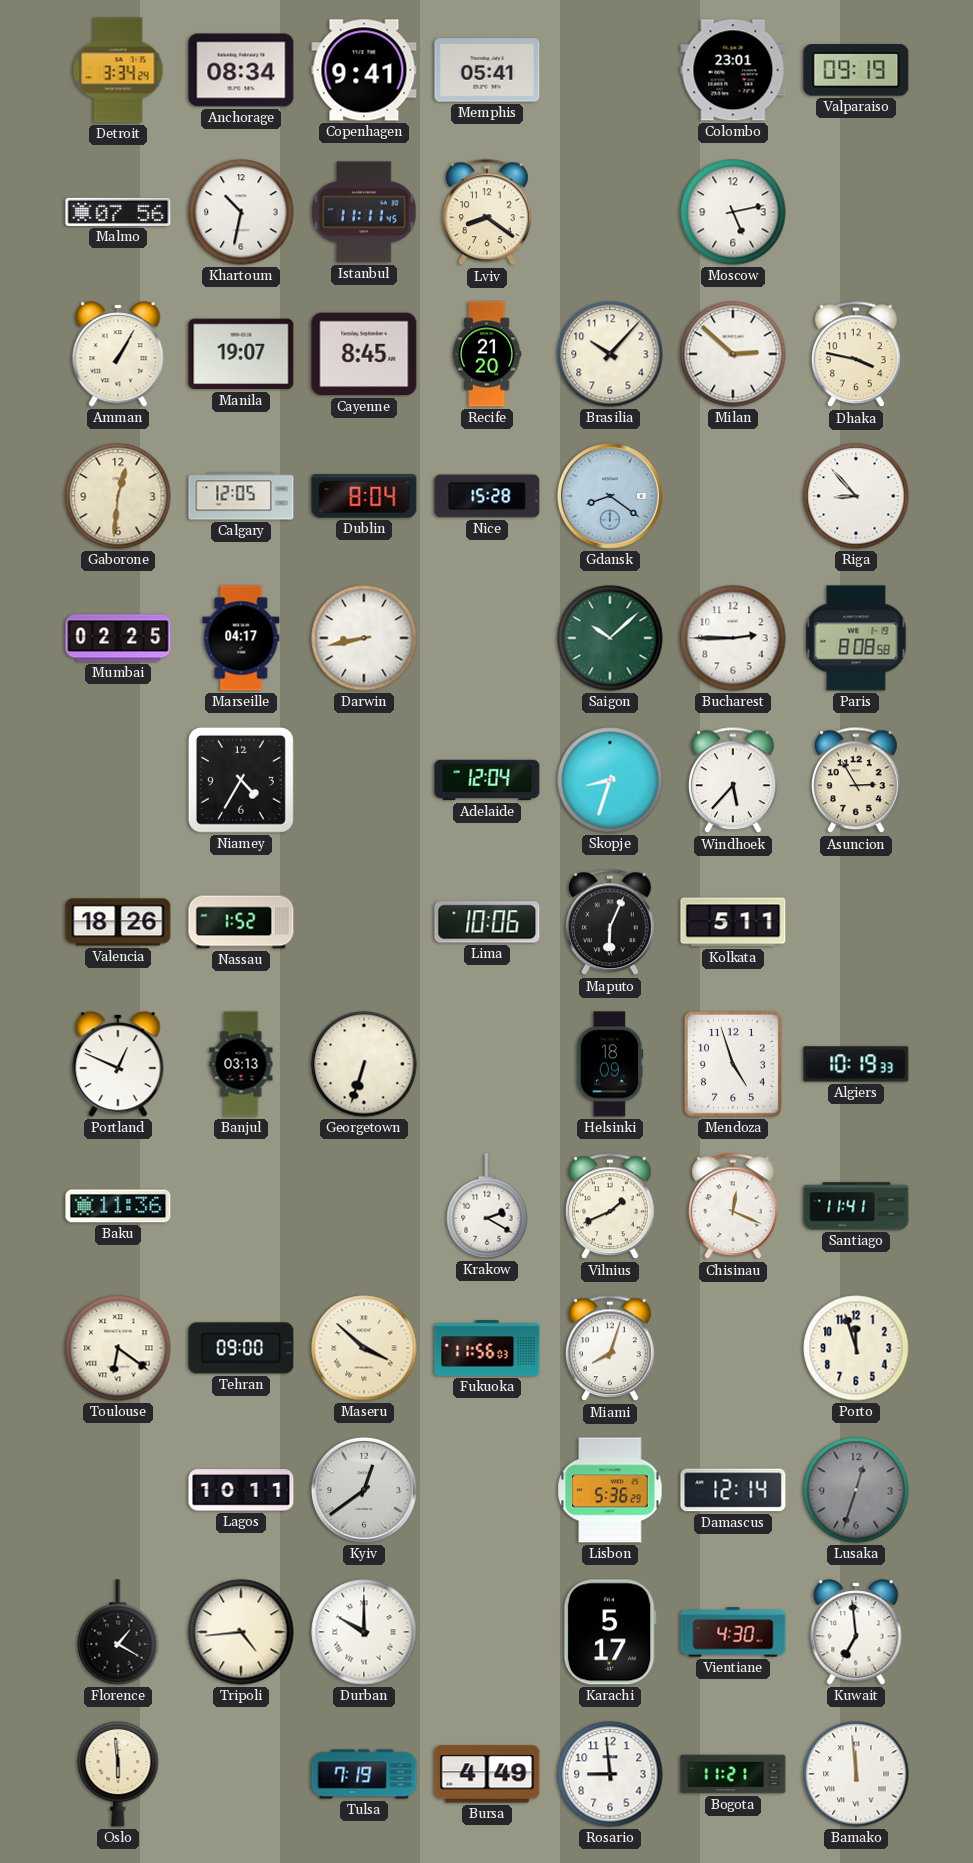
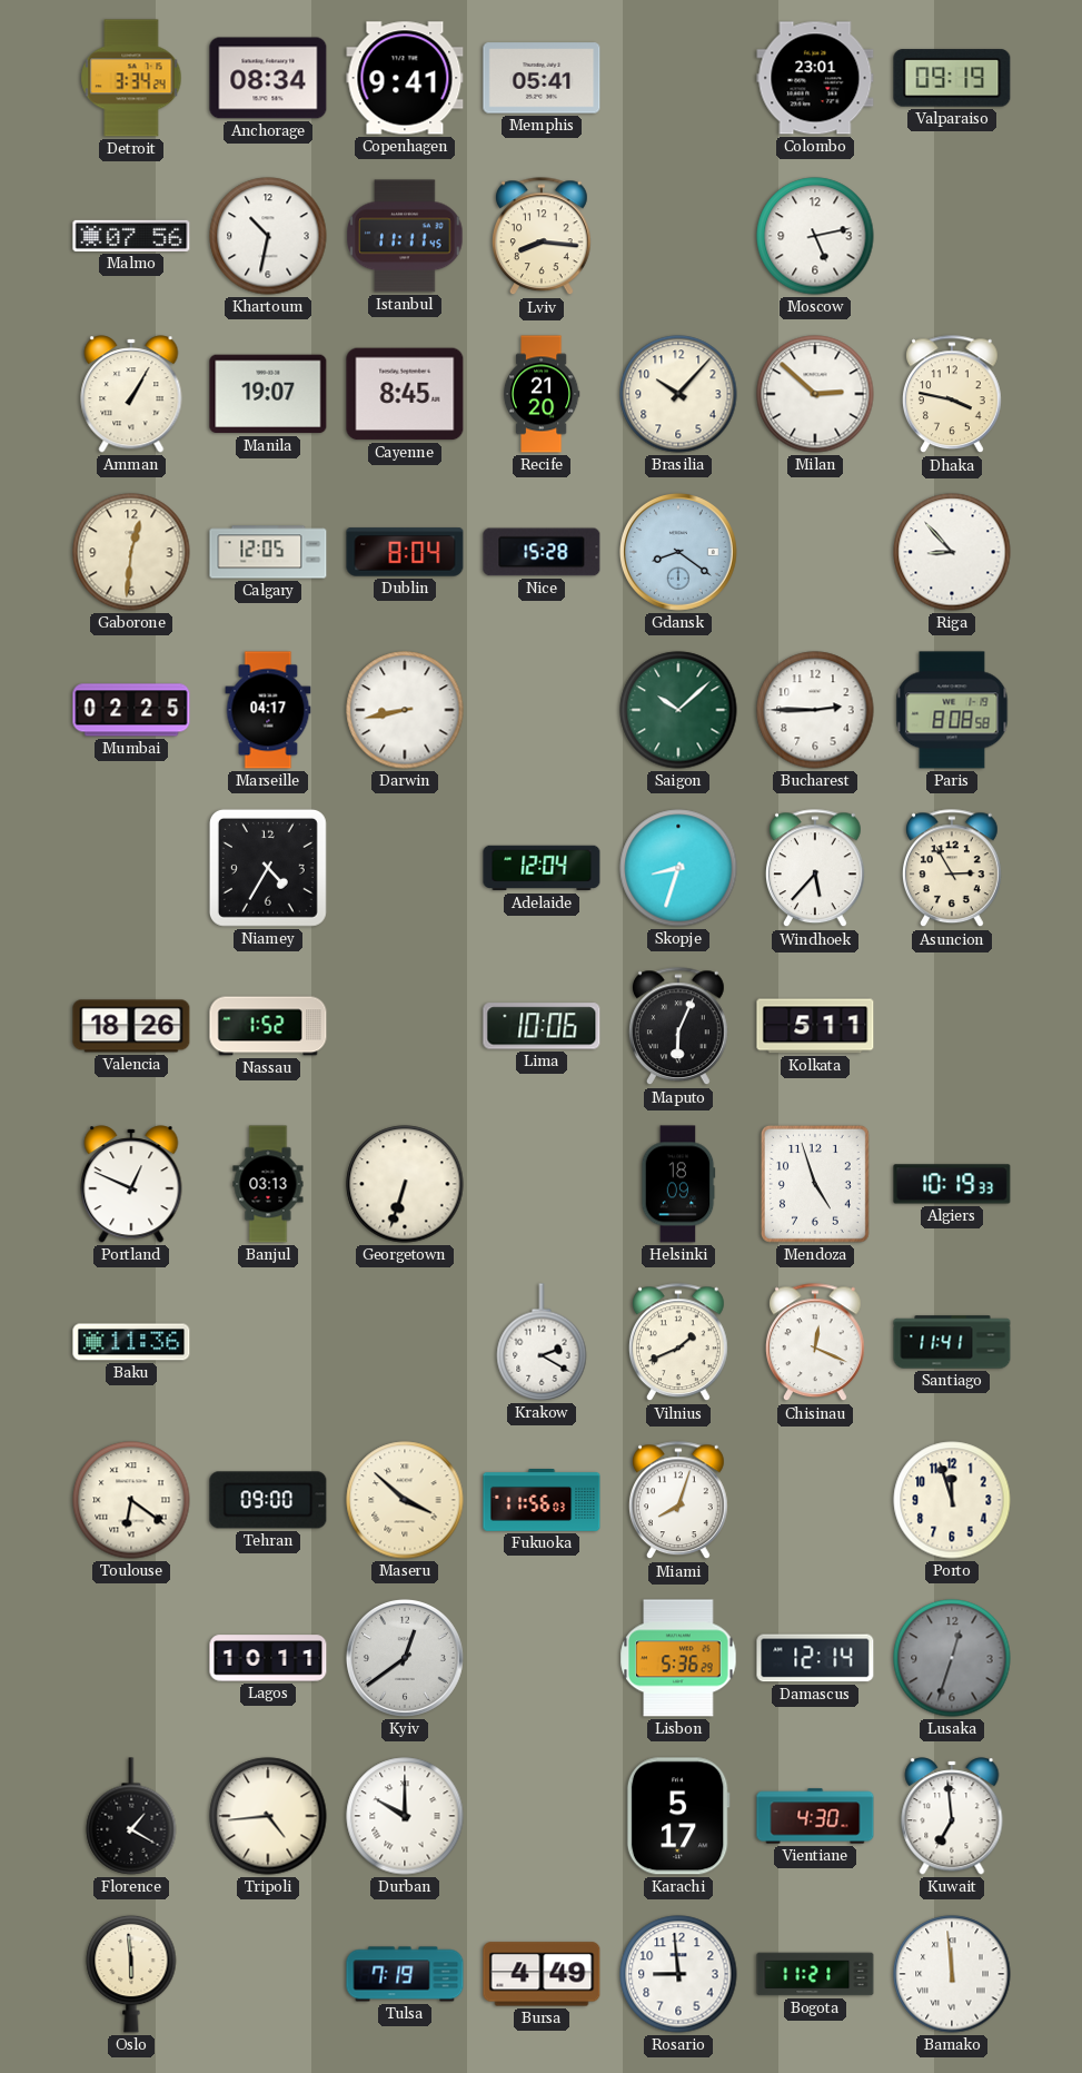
Lviv: 8:21 -> 8:16 (542, 237)
